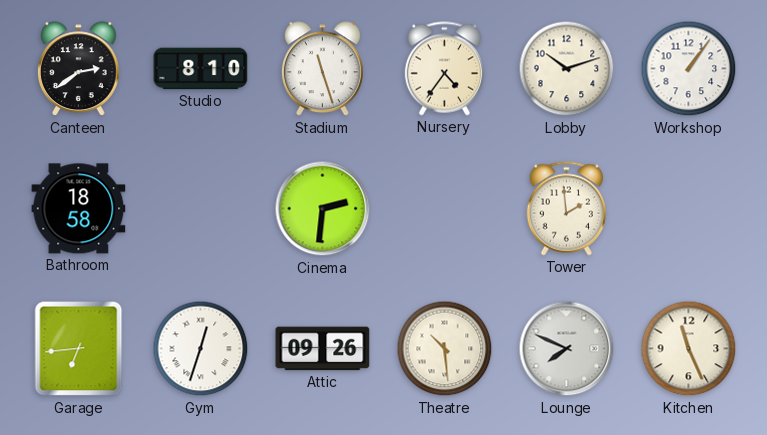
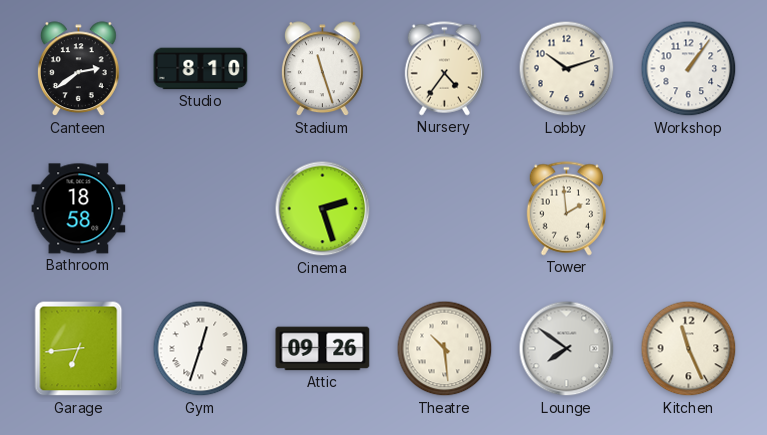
Cinema: 2:31 -> 2:27 (323, 209)
Lounge: 7:49 -> 7:51 (567, 349)
